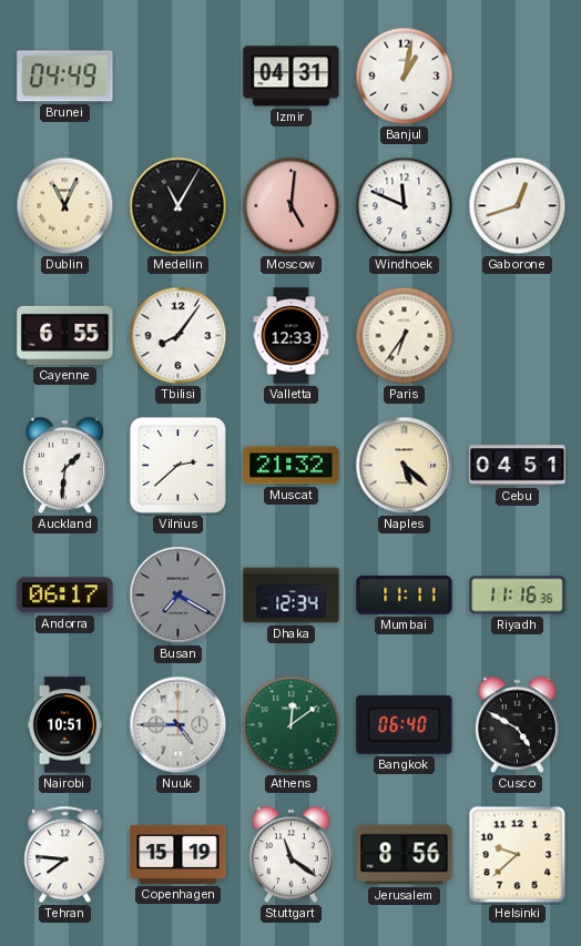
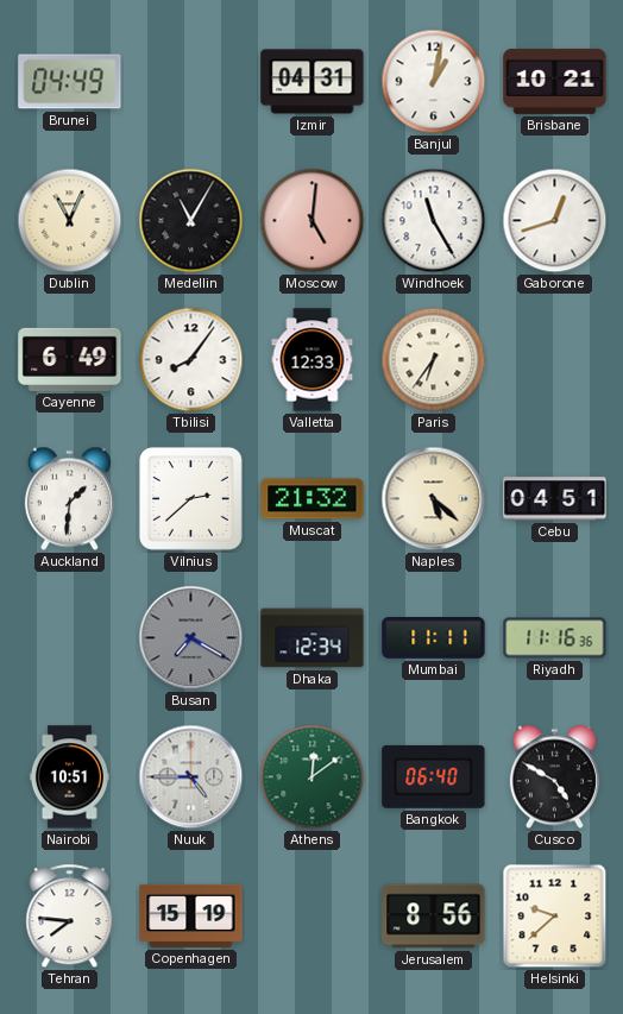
Brisbane: none -> 10:21 (555, 81)
Windhoek: 11:49 -> 11:25 (434, 221)
Cayenne: 6:55 -> 6:49 (70, 359)
Andorra: 06:17 -> none (65, 596)
Stuttgart: 11:21 -> none (290, 855)
